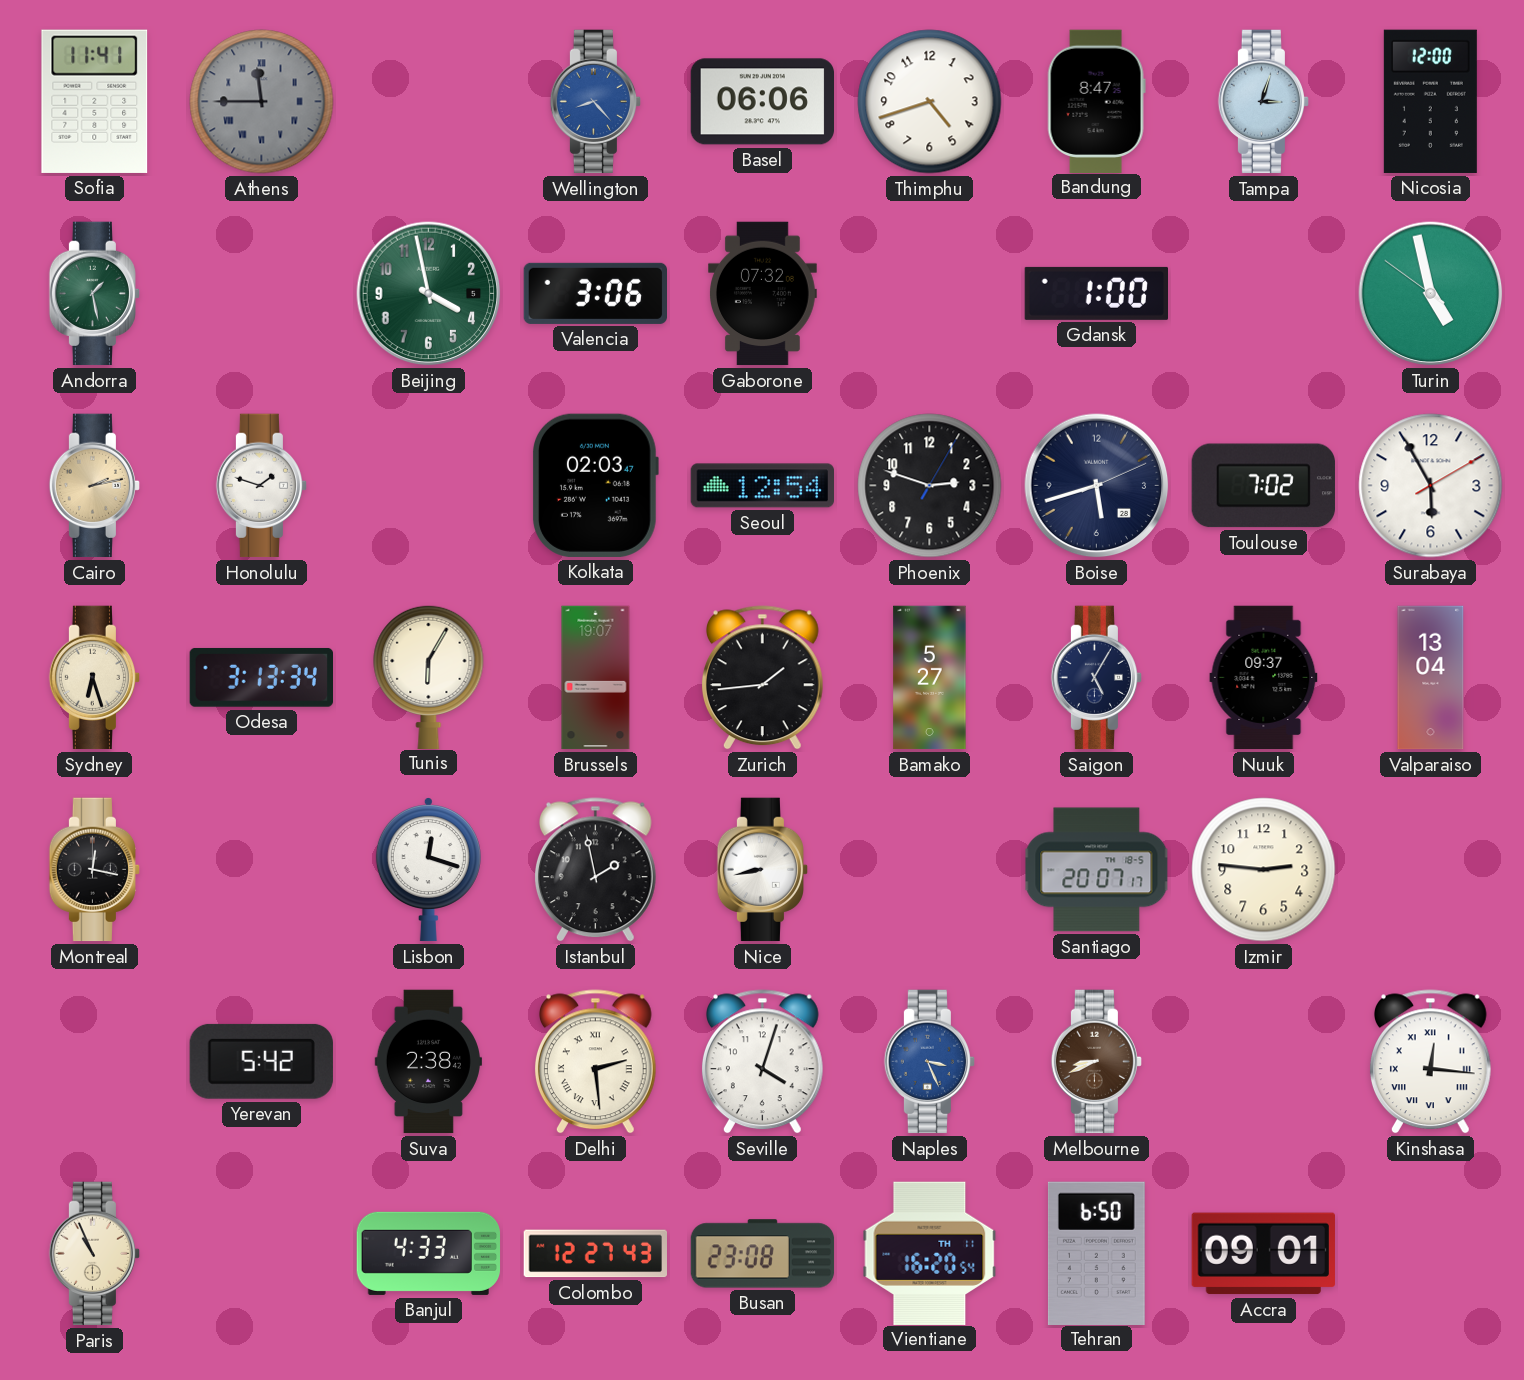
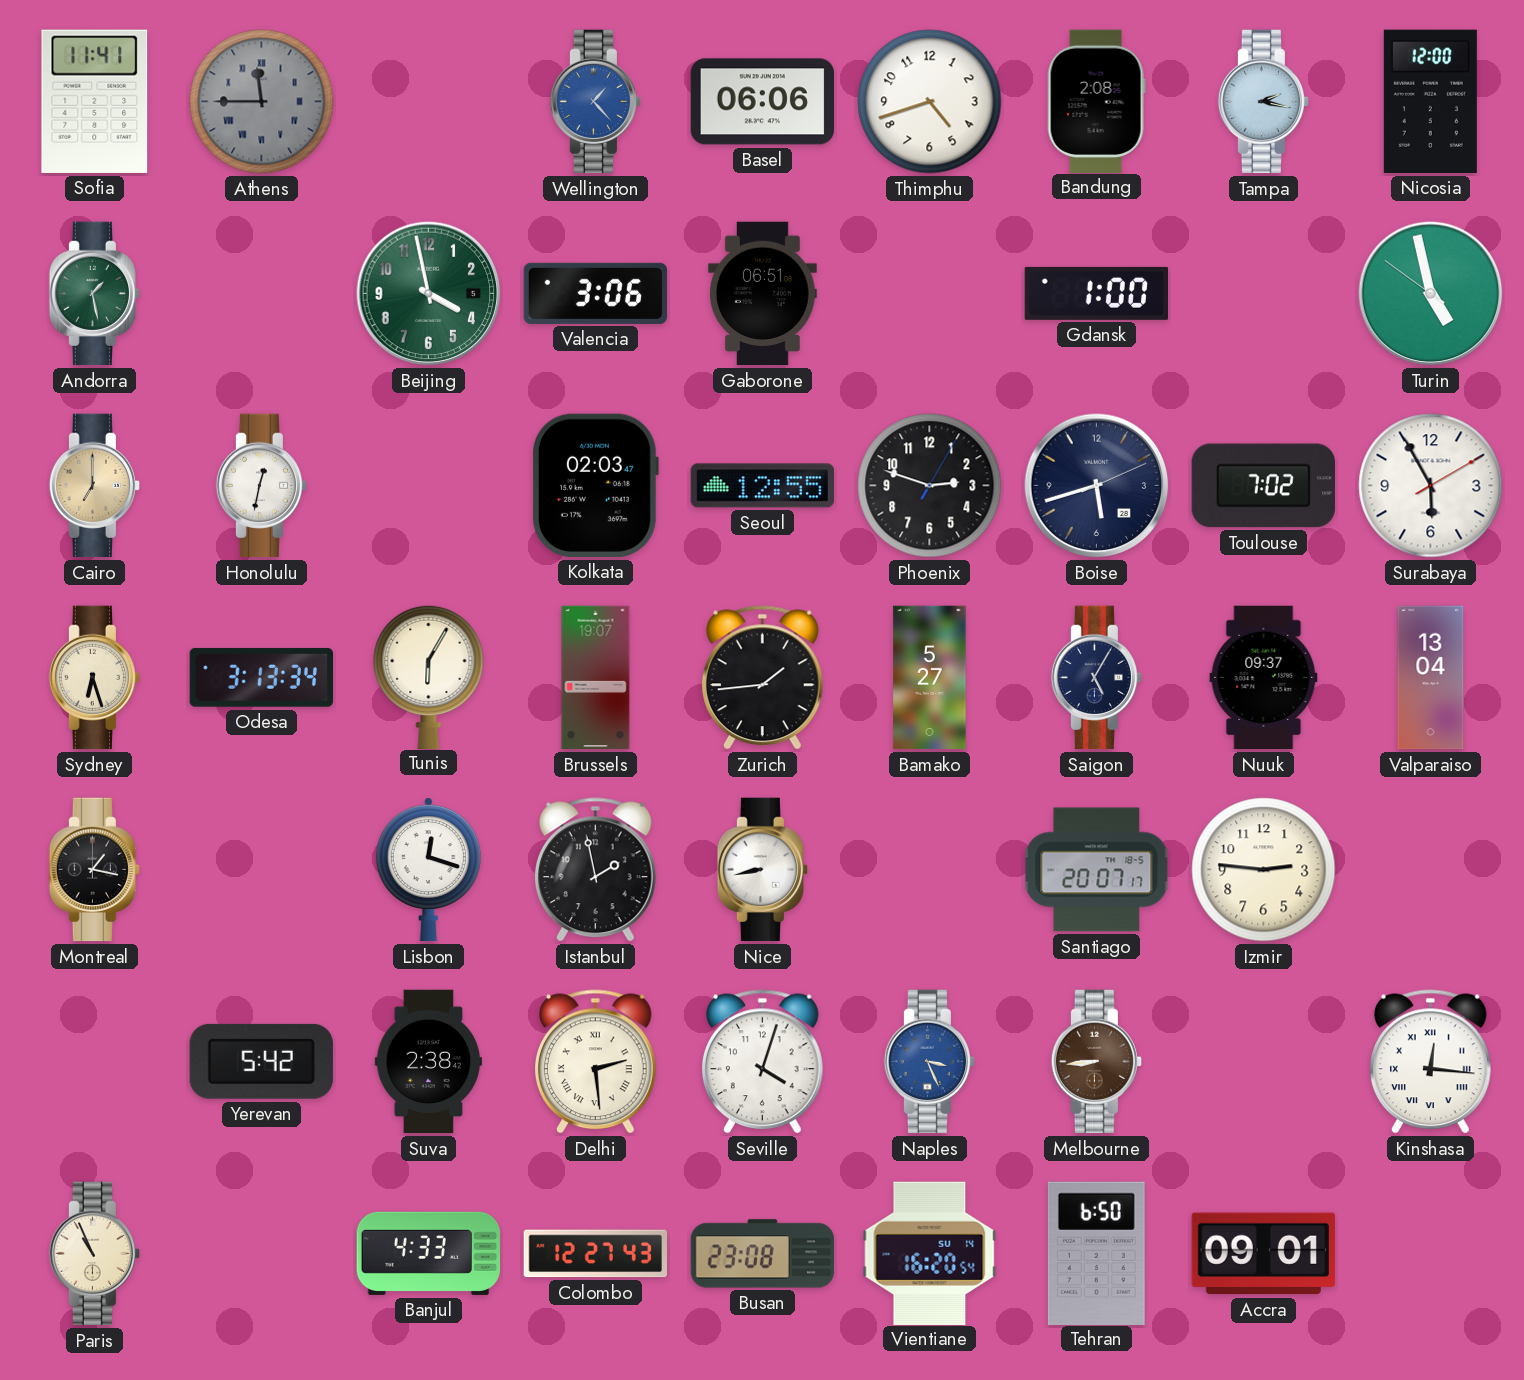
Wellington: 8:23 -> 1:23 (595, 102)
Bandung: 8:47 -> 2:08 (1096, 101)
Tampa: 3:03 -> 2:17 (1263, 102)
Gaborone: 07:32 -> 06:51 (763, 294)
Cairo: 2:13 -> 7:00 (94, 486)
Honolulu: 1:48 -> 12:32 (261, 486)
Seoul: 12:54 -> 12:55 (762, 486)
Montreal: 12:17 -> 1:17 (94, 870)
Melbourne: 8:41 -> 8:44 (1096, 1062)
Vientiane date: TH 11 -> SU 14 (930, 1253)
